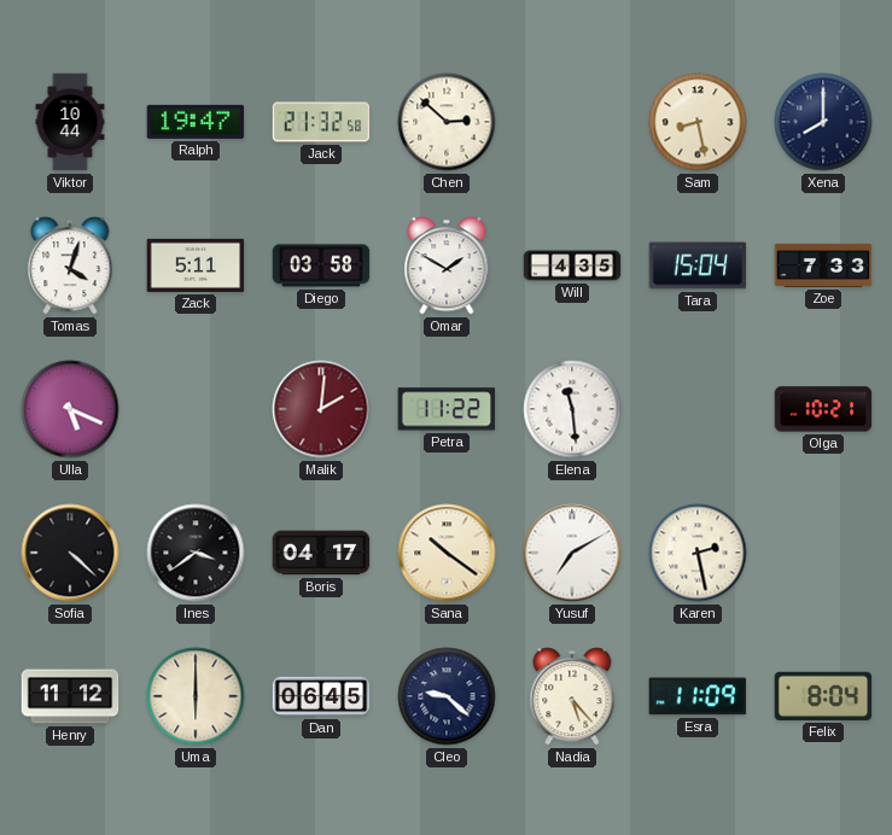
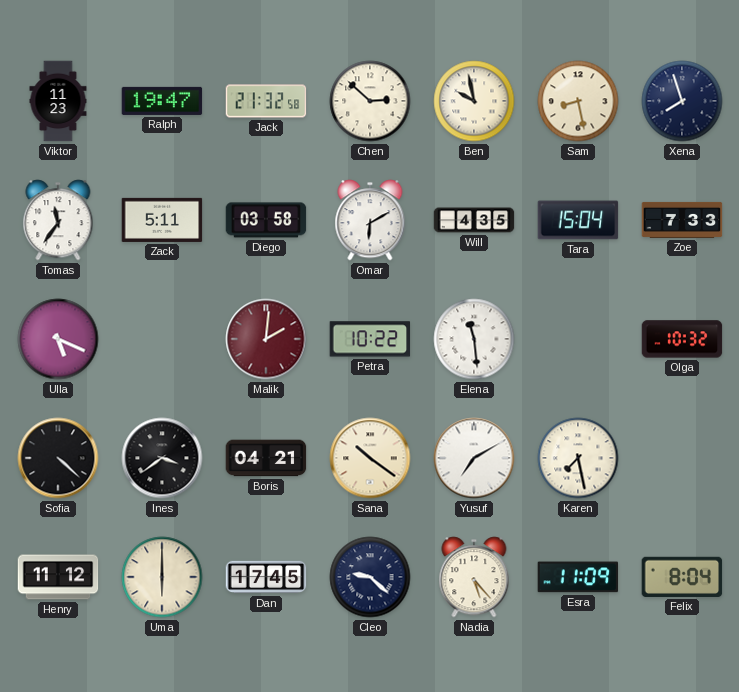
Viktor: 10:44 -> 11:23 (58, 101)
Ben: none -> 9:58 (474, 101)
Xena: 8:00 -> 7:57 (682, 101)
Tomas: 4:03 -> 11:36 (58, 220)
Omar: 1:50 -> 6:10 (370, 220)
Petra: 11:22 -> 10:22 (370, 339)
Olga: 10:21 -> 10:32 (682, 339)
Boris: 04:17 -> 04:21 (266, 458)
Karen: 2:28 -> 7:28 (578, 458)
Dan: 06:45 -> 17:45 (266, 577)
